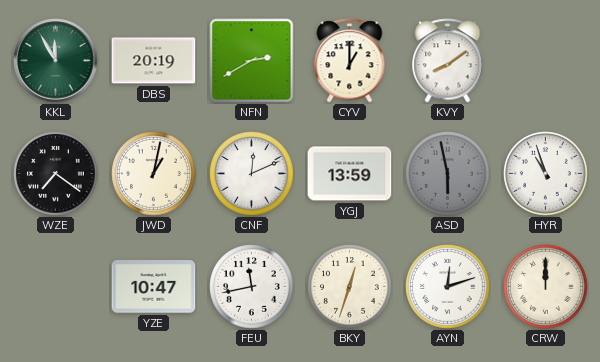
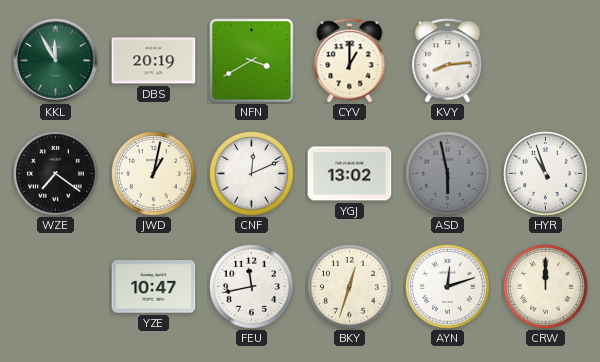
NFN: 2:40 -> 3:40 (252, 61)
KVY: 8:09 -> 8:14 (448, 61)
YGJ: 13:59 -> 13:02 (350, 174)
